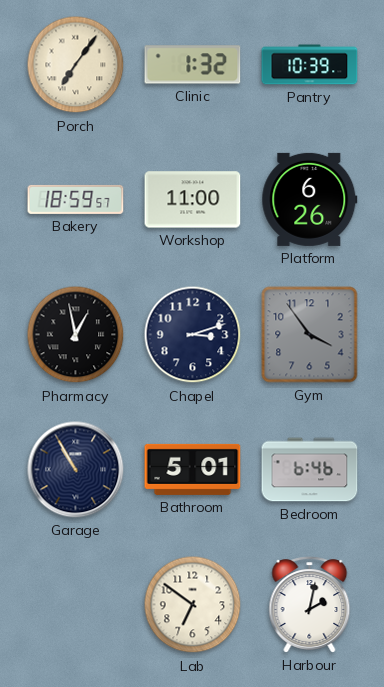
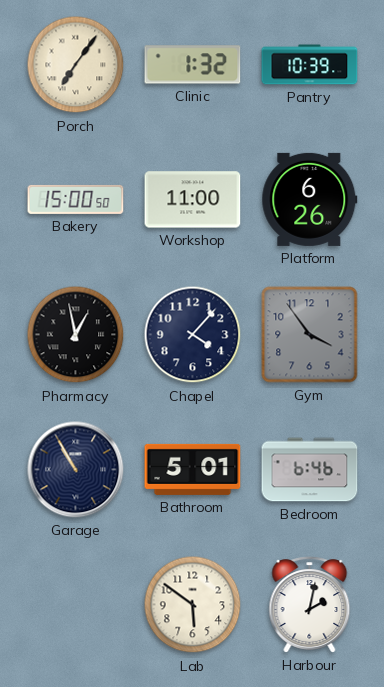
Bakery: 18:59 -> 15:00 (76, 199)
Chapel: 3:12 -> 4:07 (193, 335)
Lab: 6:51 -> 5:51 (193, 605)
